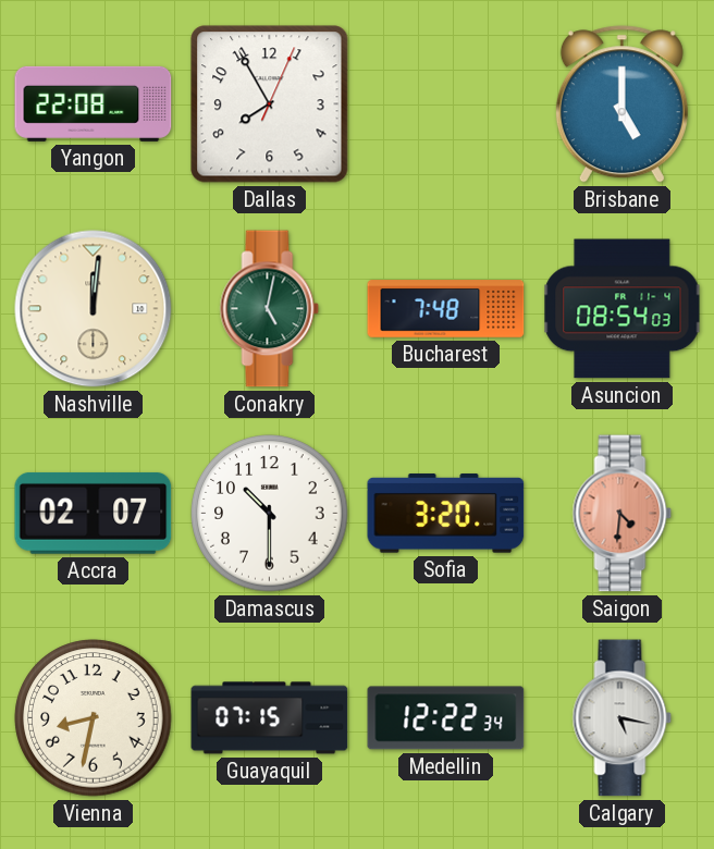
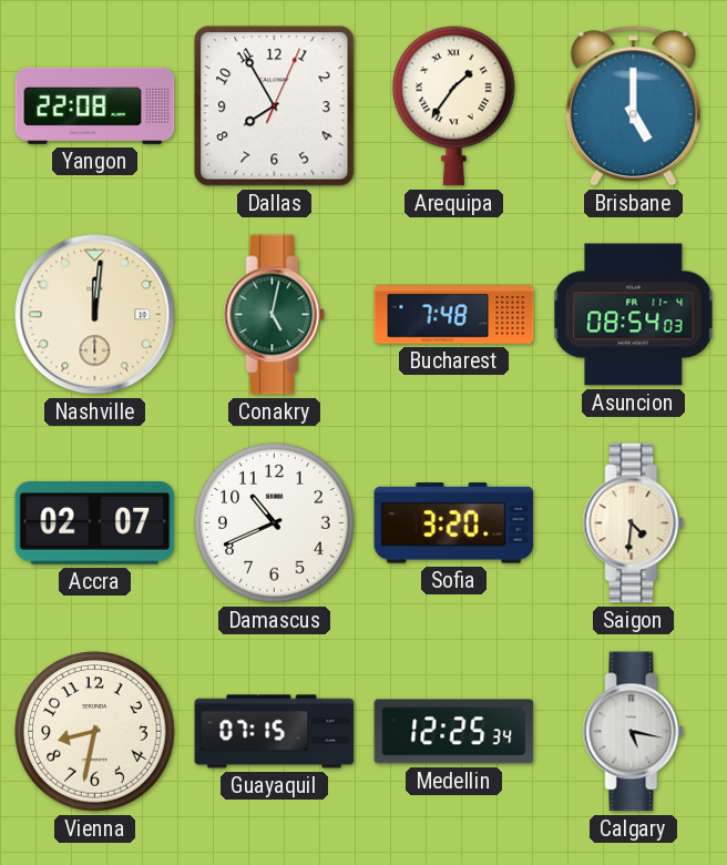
Arequipa: none -> 1:36 (454, 105)
Damascus: 10:30 -> 10:41 (275, 523)
Saigon dial: salmon -> cream (634, 523)
Medellin: 12:22 -> 12:25 (454, 732)
